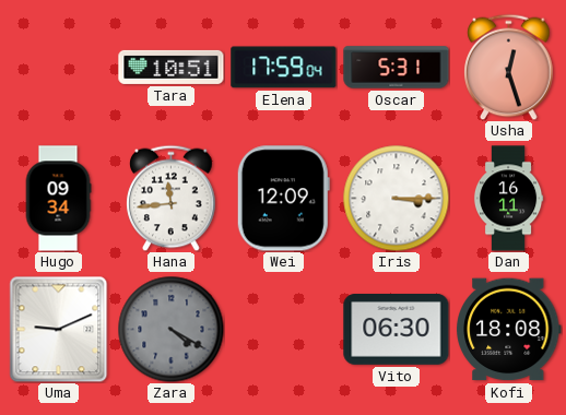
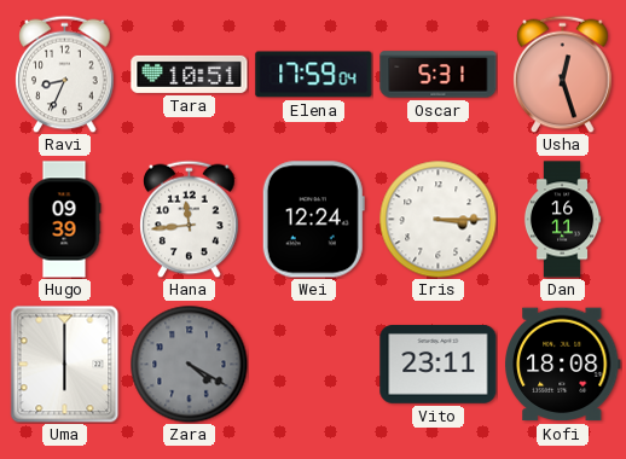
Ravi: none -> 8:34 (65, 74)
Hugo: 09:34 -> 09:39 (64, 220)
Wei: 12:09 -> 12:24 (313, 220)
Uma: 9:11 -> 6:00 (65, 364)
Vito: 06:30 -> 23:11 (439, 365)
